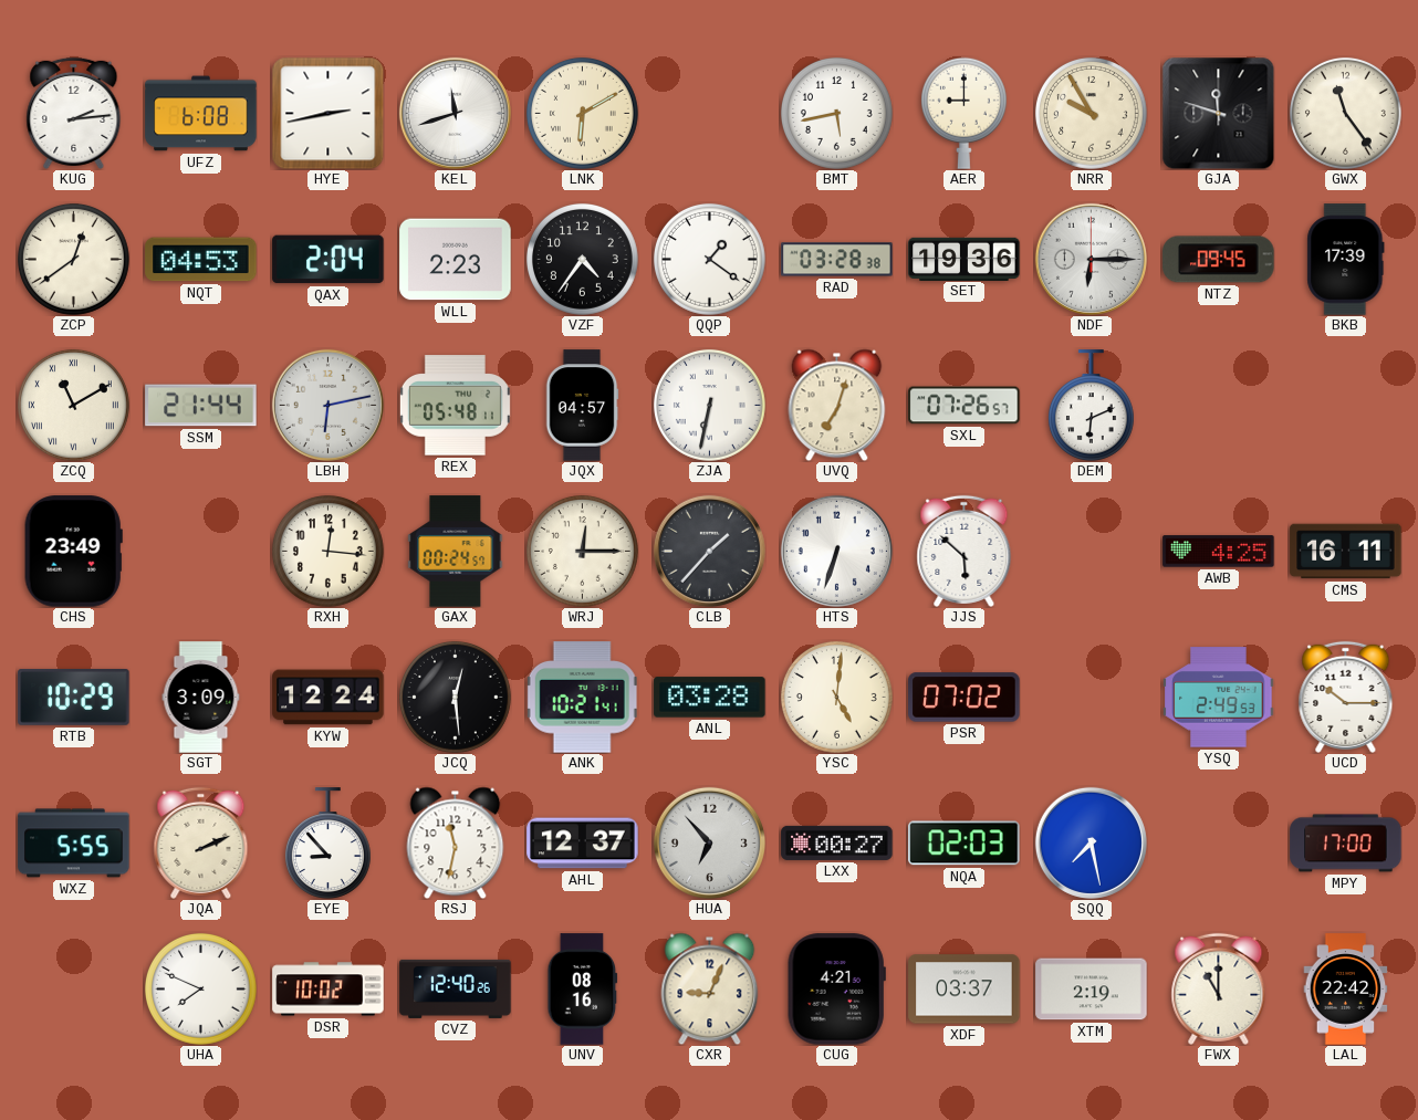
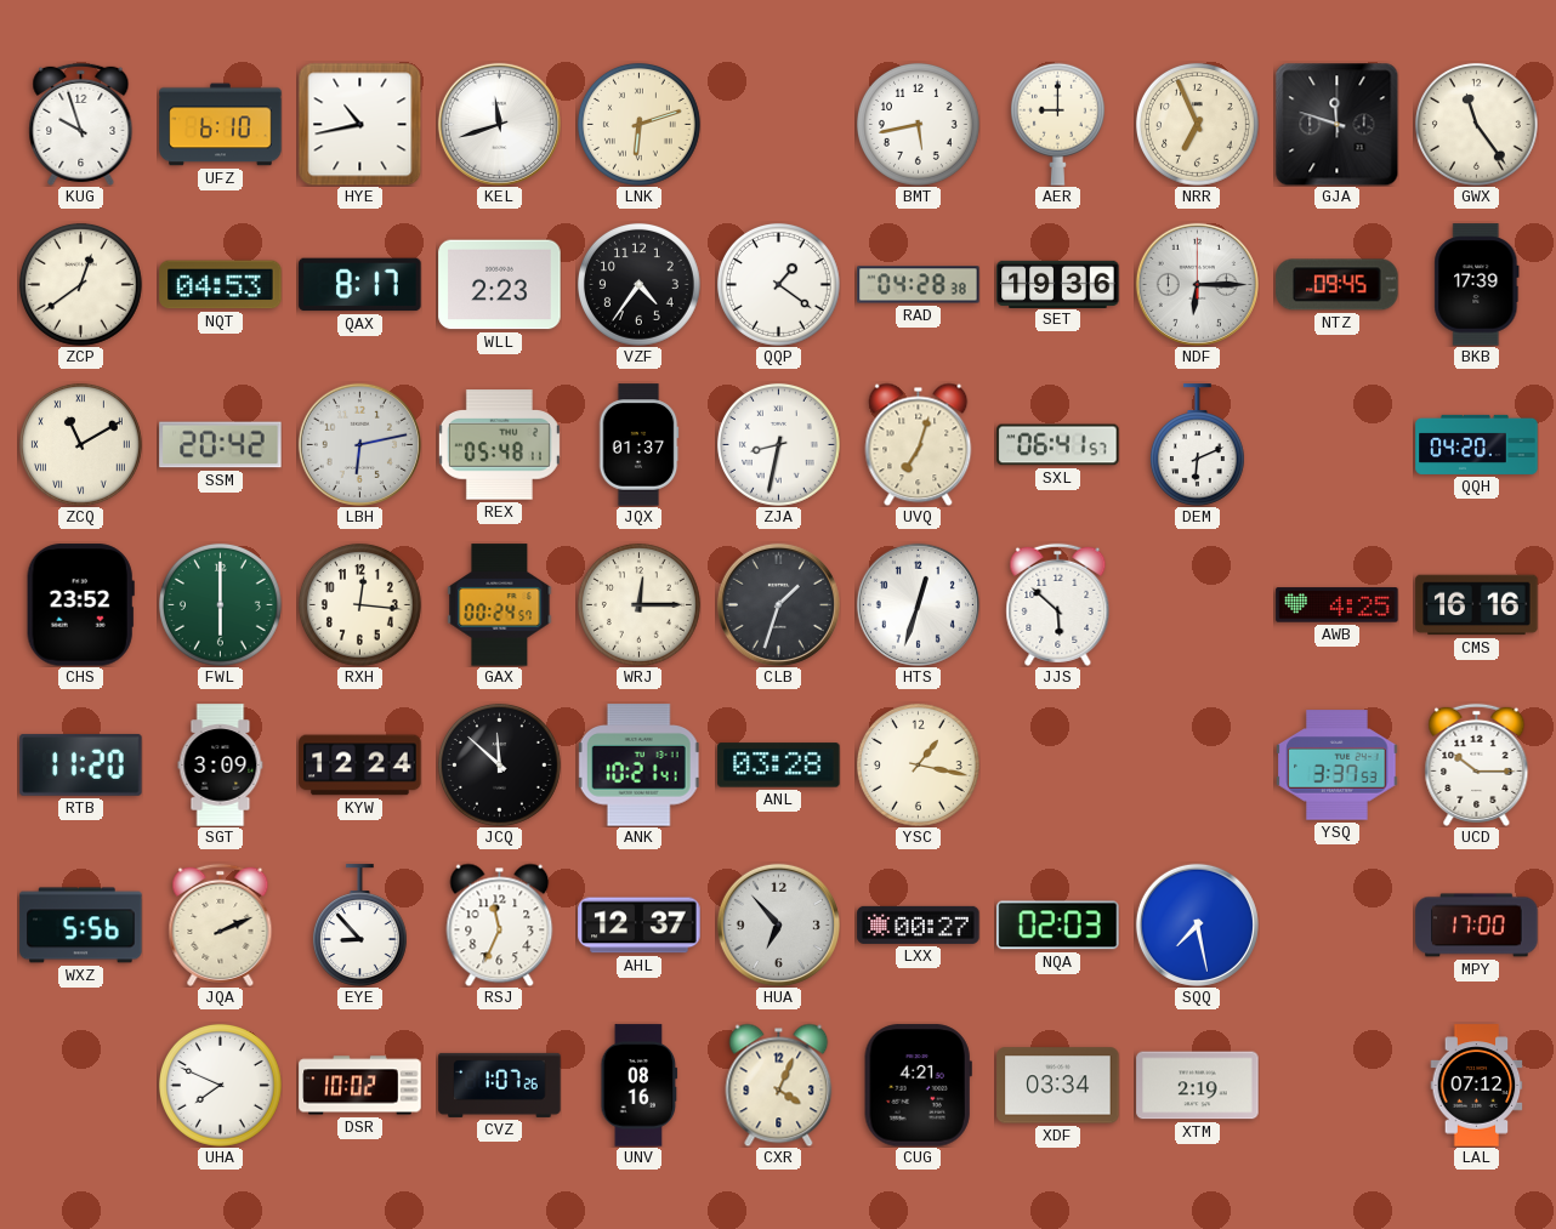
KUG: 2:14 -> 9:57 (81, 124)
UFZ: 6:08 -> 6:10 (221, 125)
HYE: 2:43 -> 10:43 (359, 124)
LNK: 6:10 -> 6:12 (638, 124)
NRR: 9:55 -> 6:56 (1197, 124)
QAX: 2:04 -> 8:17 (360, 285)
RAD: 03:28 -> 04:28 (919, 285)
SSM: 21:44 -> 20:42 (221, 445)
JQX: 04:57 -> 01:37 (638, 445)
ZJA: 6:32 -> 8:32 (778, 444)
SXL: 07:26 -> 06:41 (1058, 445)
QQH: none -> 04:20 (1477, 444)
CHS: 23:49 -> 23:52 (80, 605)
FWL: none -> 6:00 (220, 604)
CLB: 1:37 -> 1:33 (778, 604)
HTS: 6:33 -> 12:33 (918, 604)
CMS: 16:11 -> 16:16 (1477, 605)
RTB: 10:29 -> 11:20 (81, 764)
JCQ: 12:29 -> 11:52 (499, 764)
YSC: 5:01 -> 1:17 (918, 764)
PSR: 07:02 -> none (965, 698)
YSQ: 2:49 -> 3:37 (1338, 766)
WXZ: 5:55 -> 5:56 (81, 926)
RSJ: 11:32 -> 11:34 (500, 924)
CVZ: 12:40 -> 1:07 (500, 1085)
CXR: 9:04 -> 4:04 (779, 1085)
XDF: 03:37 -> 03:34 (1058, 1086)
FWX: 11:00 -> none (1219, 988)
LAL: 22:42 -> 07:12 (1477, 1086)
